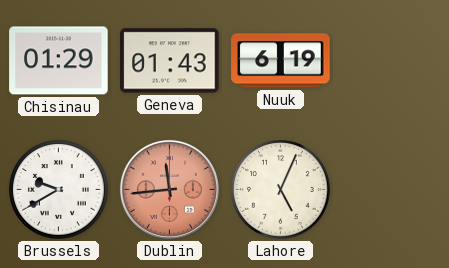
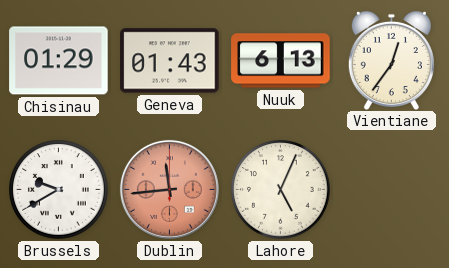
Nuuk: 6:19 -> 6:13 (281, 61)
Vientiane: none -> 12:36 (391, 60)
